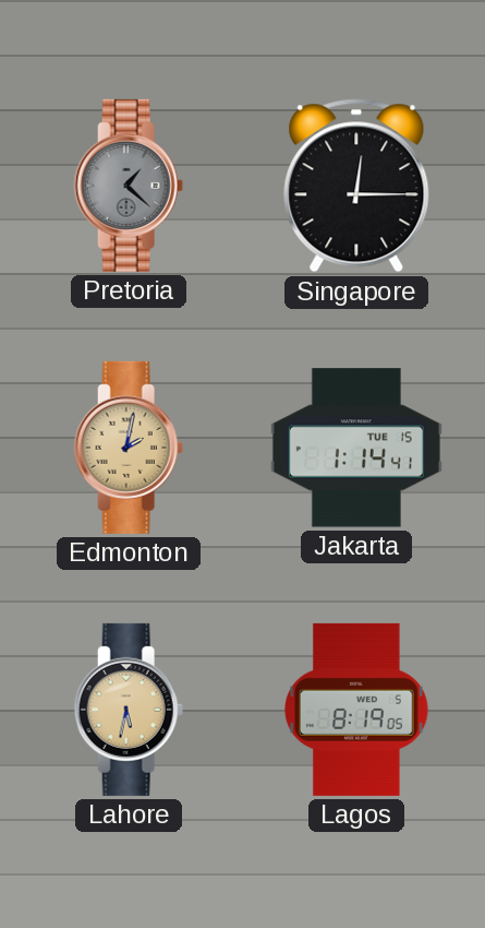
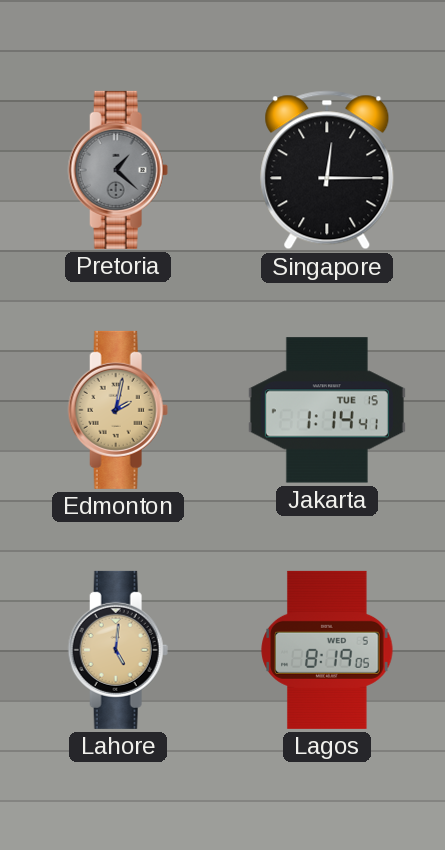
Lahore: 5:32 -> 5:01 (118, 650)
